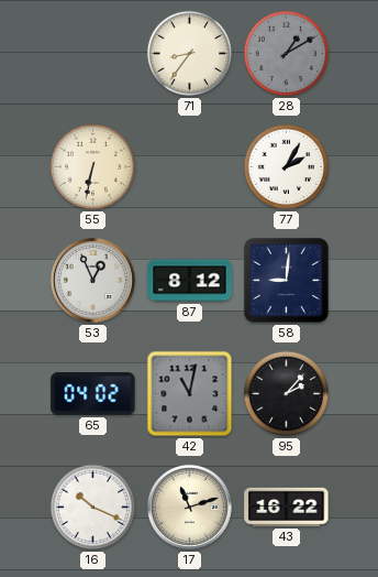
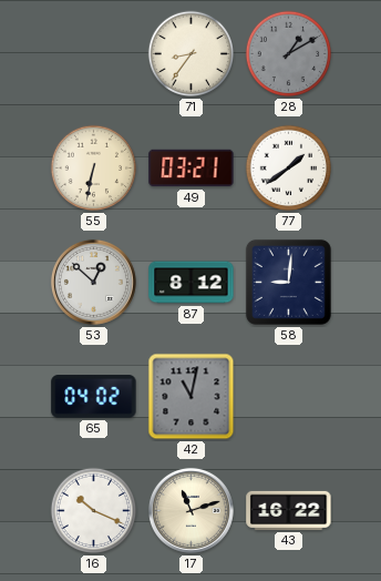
49: none -> 03:21 (192, 169)
77: 2:05 -> 1:39 (289, 169)
53: 12:56 -> 12:52 (93, 282)
95: 2:07 -> none (287, 394)
